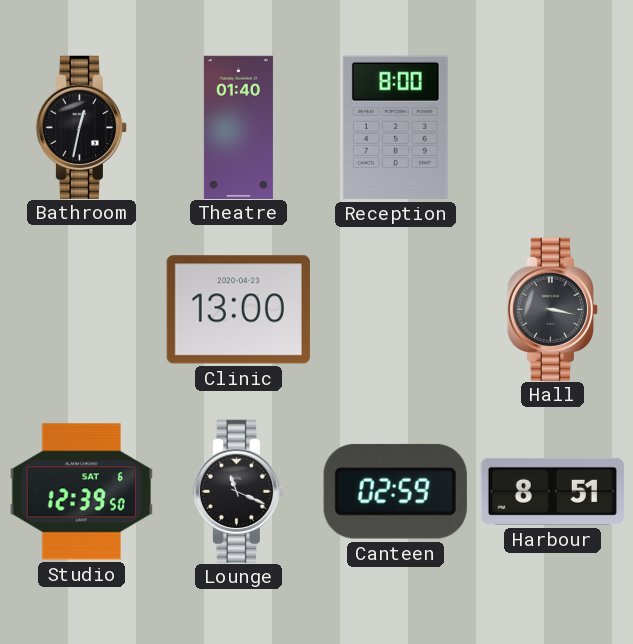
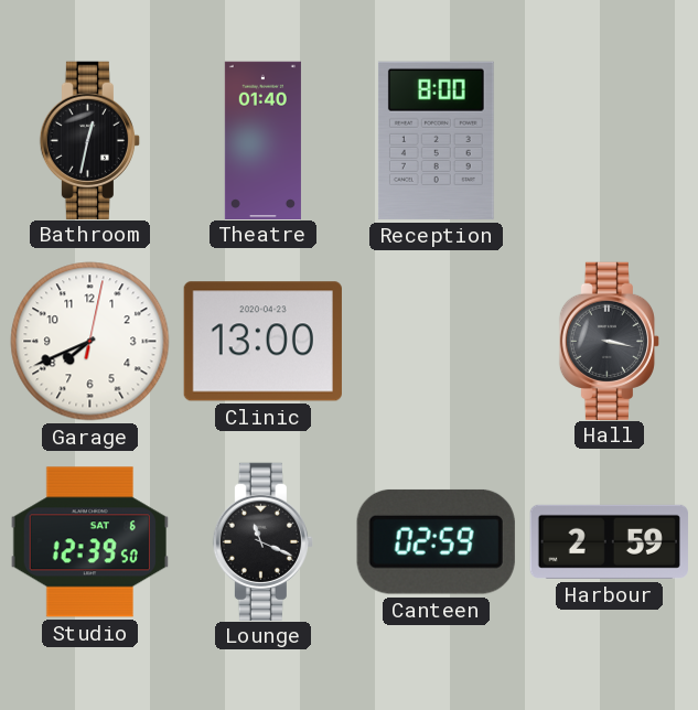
Garage: none -> 7:41 (90, 342)
Harbour: 8:51 -> 2:59 (609, 541)
